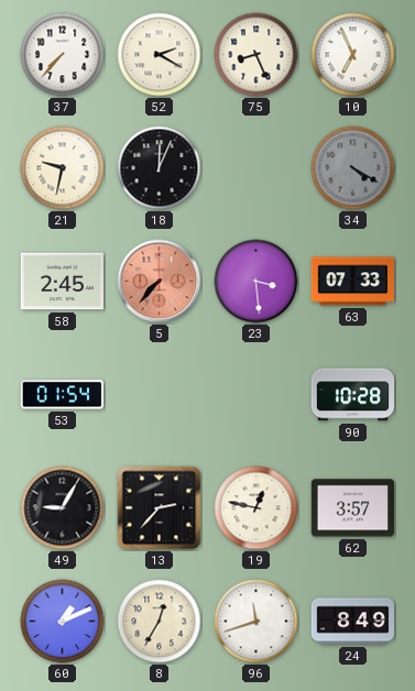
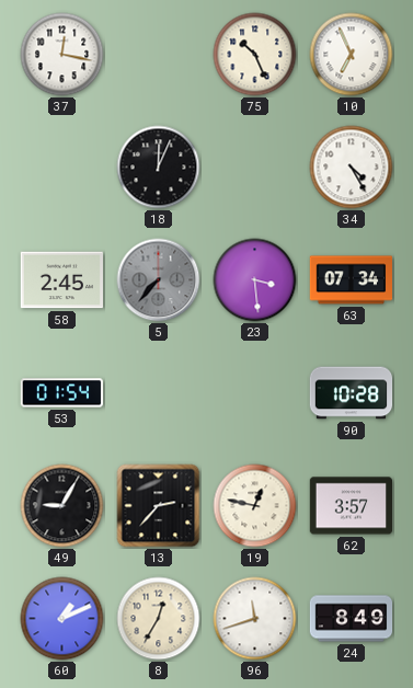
37: 7:37 -> 12:17 (62, 55)
52: 2:20 -> none (160, 55)
75: 8:26 -> 10:26 (255, 55)
21: 9:32 -> none (63, 168)
34: 4:20 -> 4:25 (352, 168)
34 dial: grey -> white (352, 168)
5 dial: salmon -> grey (159, 280)
63: 07:33 -> 07:34 (351, 280)
